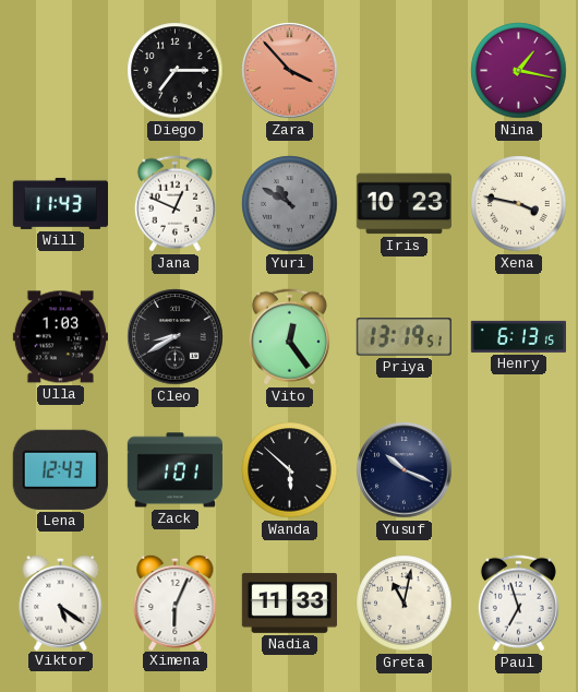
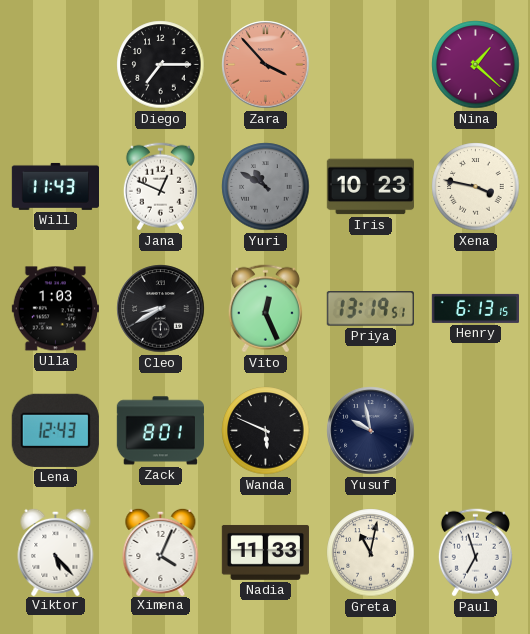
Nina: 1:17 -> 1:22 (476, 65)
Vito: 12:24 -> 12:26 (265, 309)
Zack: 1:01 -> 8:01 (160, 431)
Wanda: 5:52 -> 5:49 (266, 431)
Yusuf: 10:19 -> 9:58 (371, 431)
Viktor: 5:21 -> 5:23 (56, 551)
Ximena: 6:04 -> 4:04 (161, 551)
